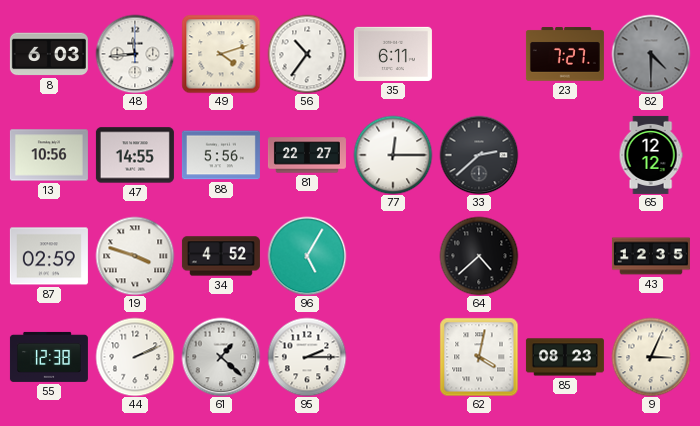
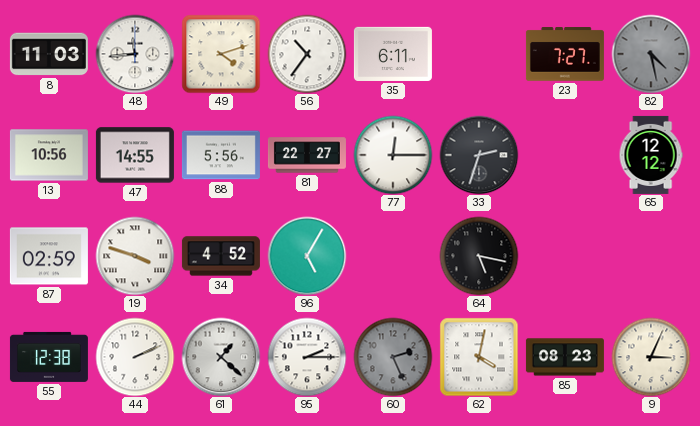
8: 6:03 -> 11:03 (49, 54)
82: 4:30 -> 4:28 (651, 54)
33: 2:38 -> 2:33 (479, 155)
64: 4:38 -> 5:17 (479, 256)
43: 12:35 -> none (651, 256)
60: none -> 2:26 (393, 357)
